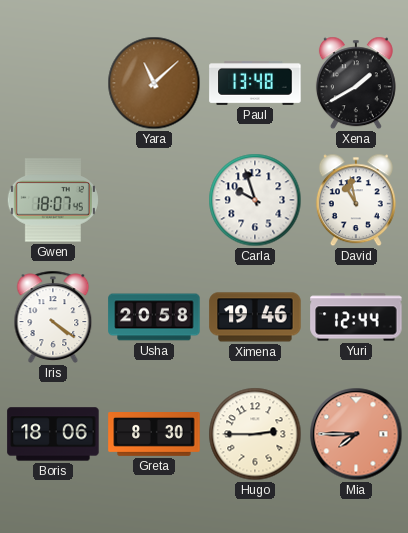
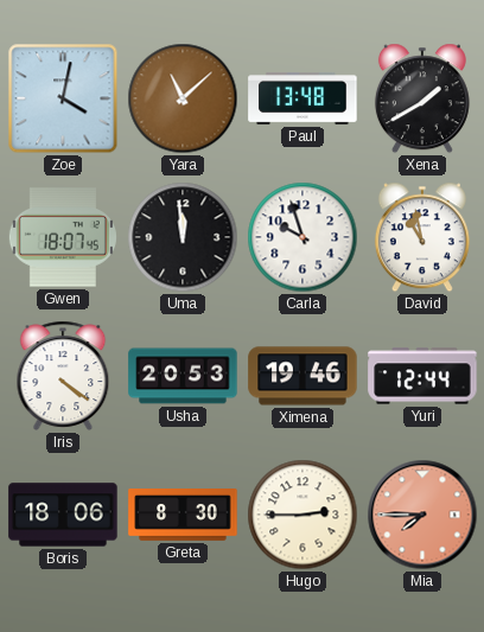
Zoe: none -> 4:02 (63, 98)
Uma: none -> 11:59 (183, 237)
Usha: 20:58 -> 20:53 (183, 376)
